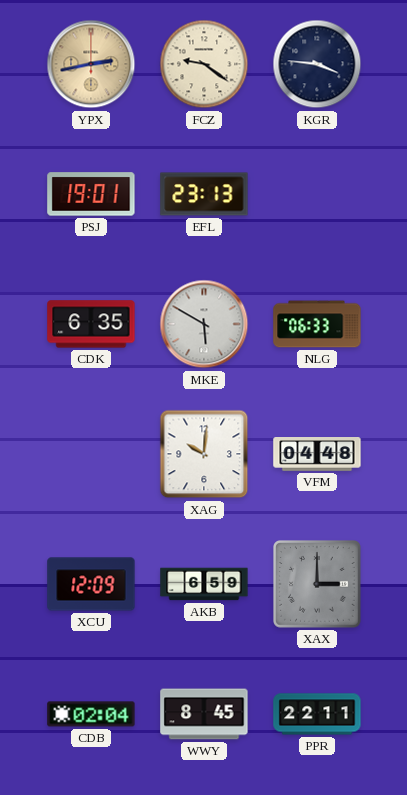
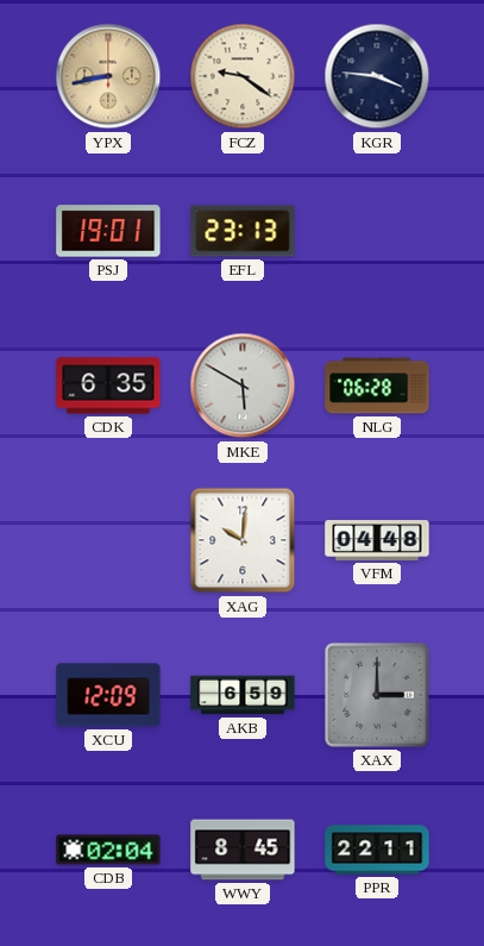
YPX: 2:43 -> 8:43 (108, 76)
NLG: 06:33 -> 06:28 (377, 386)
